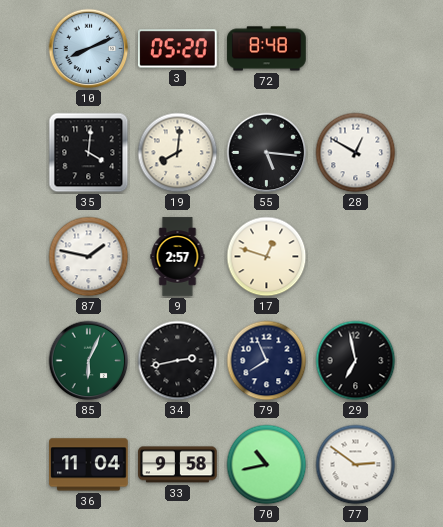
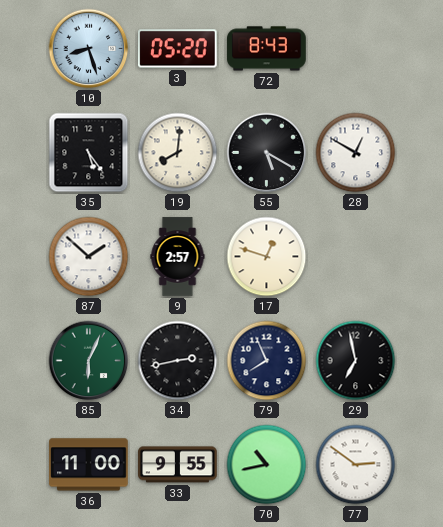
10: 8:11 -> 8:27 (89, 49)
72: 8:48 -> 8:43 (267, 49)
35: 4:01 -> 5:24 (89, 153)
55: 5:16 -> 5:20 (267, 153)
87: 1:47 -> 1:52 (89, 257)
36: 11:04 -> 11:00 (89, 465)
33: 9:58 -> 9:55 (178, 465)
